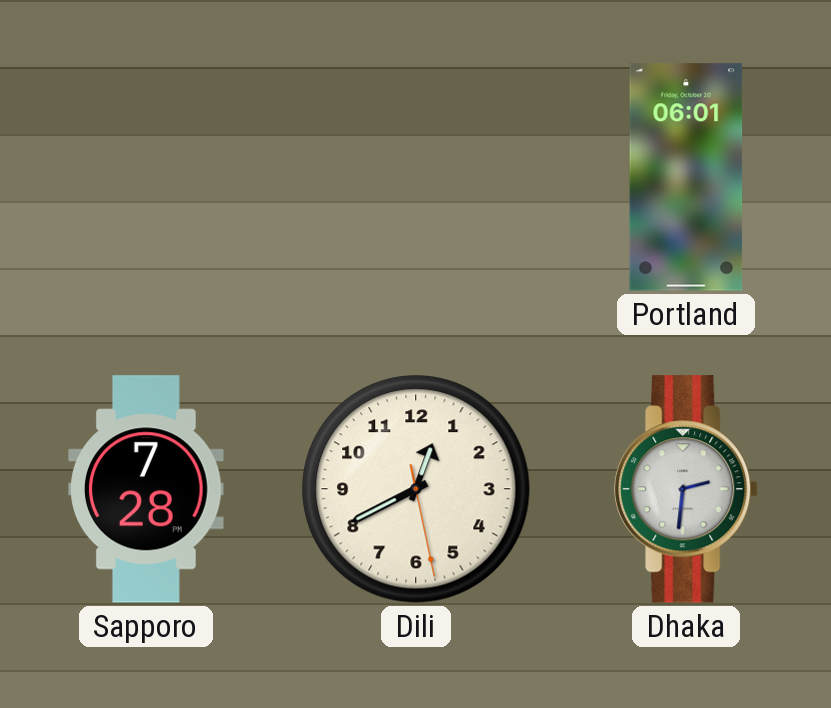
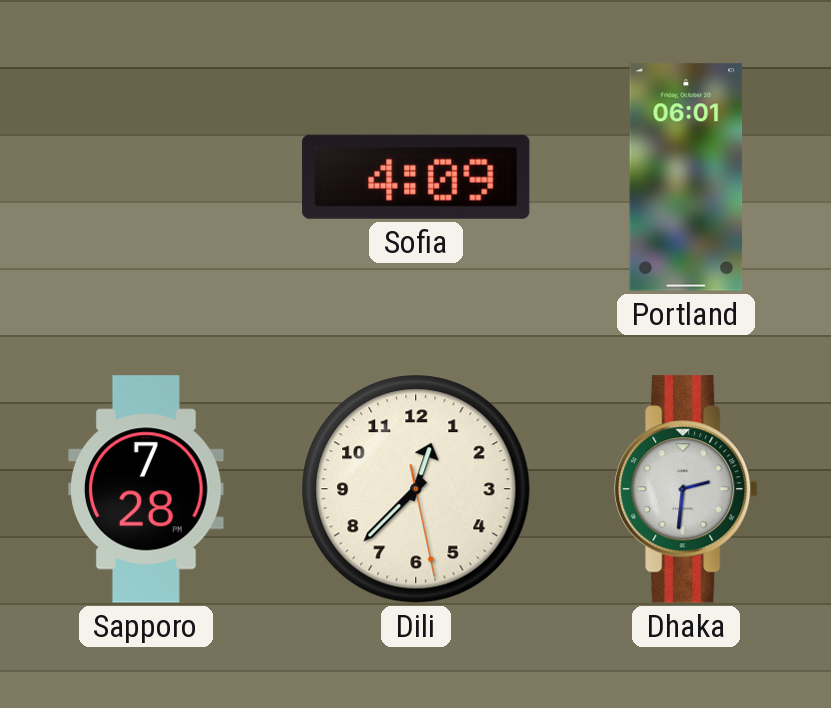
Sofia: none -> 4:09 (416, 177)
Dili: 12:40 -> 12:37 (416, 489)
